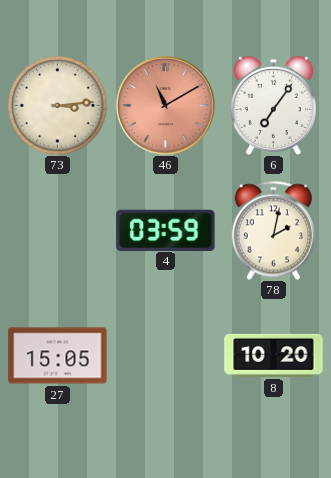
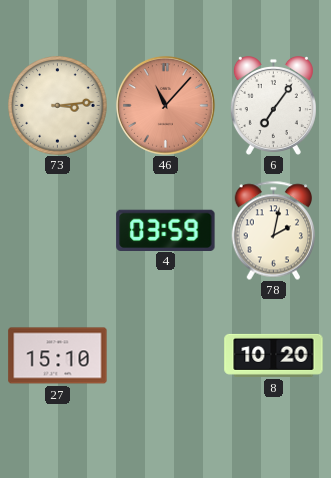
46: 11:10 -> 11:07 (165, 105)
27: 15:05 -> 15:10 (58, 356)
